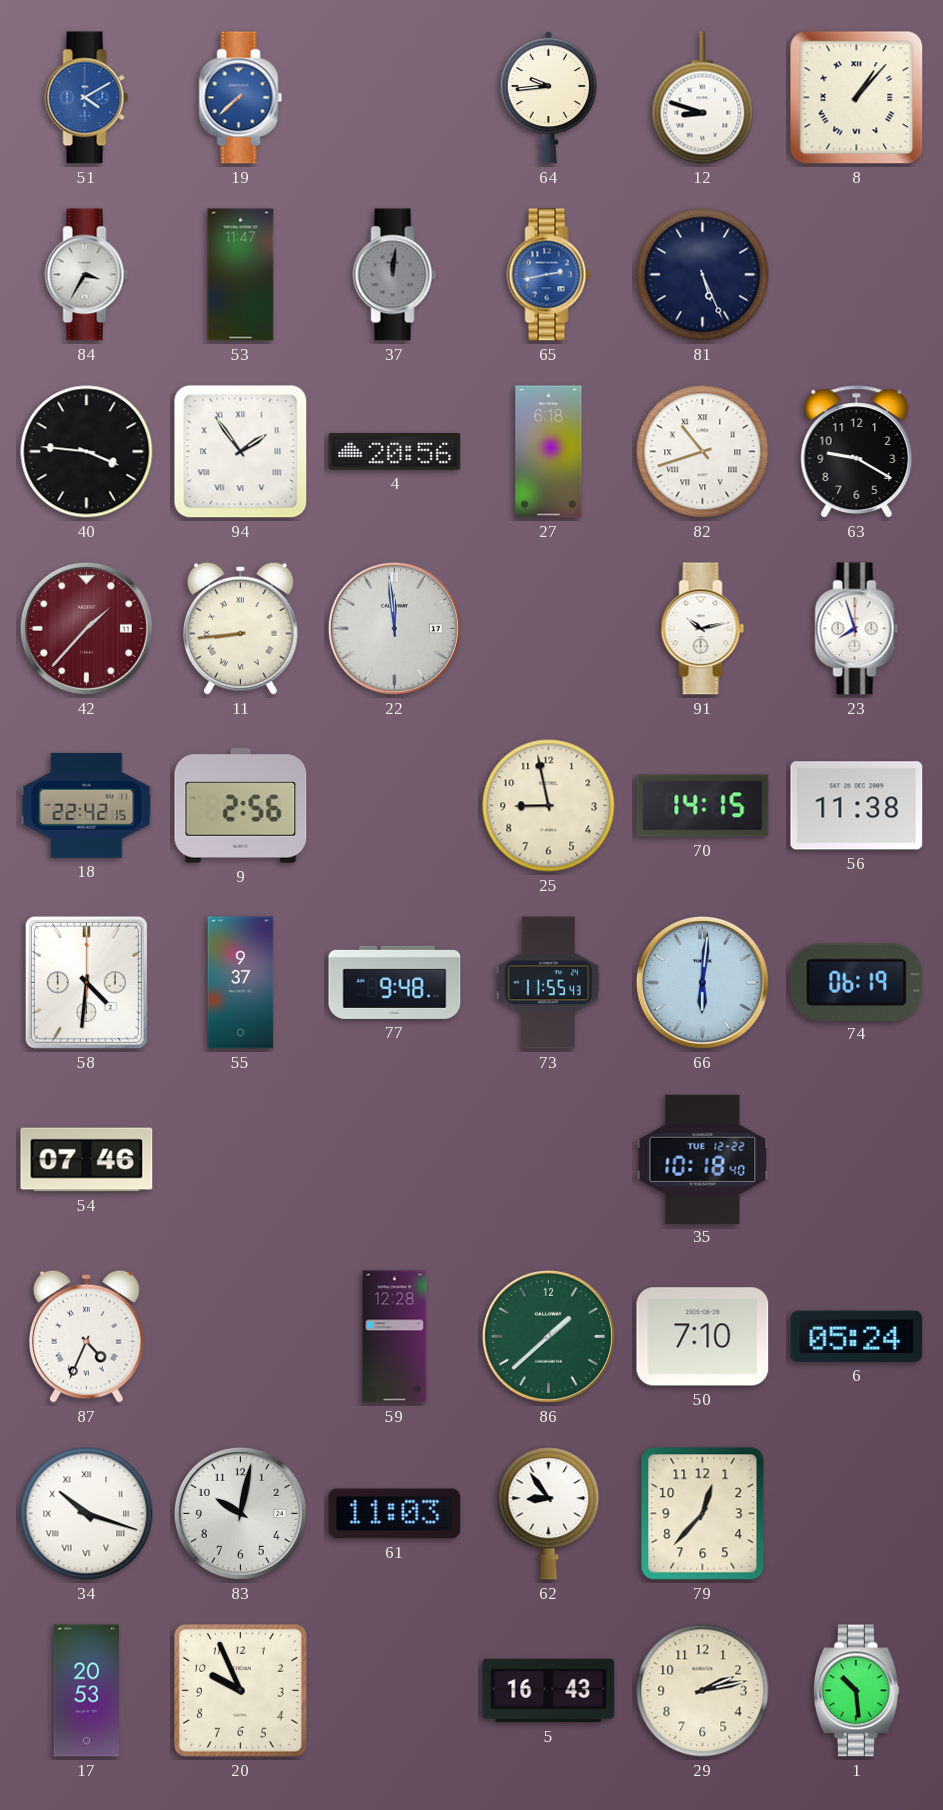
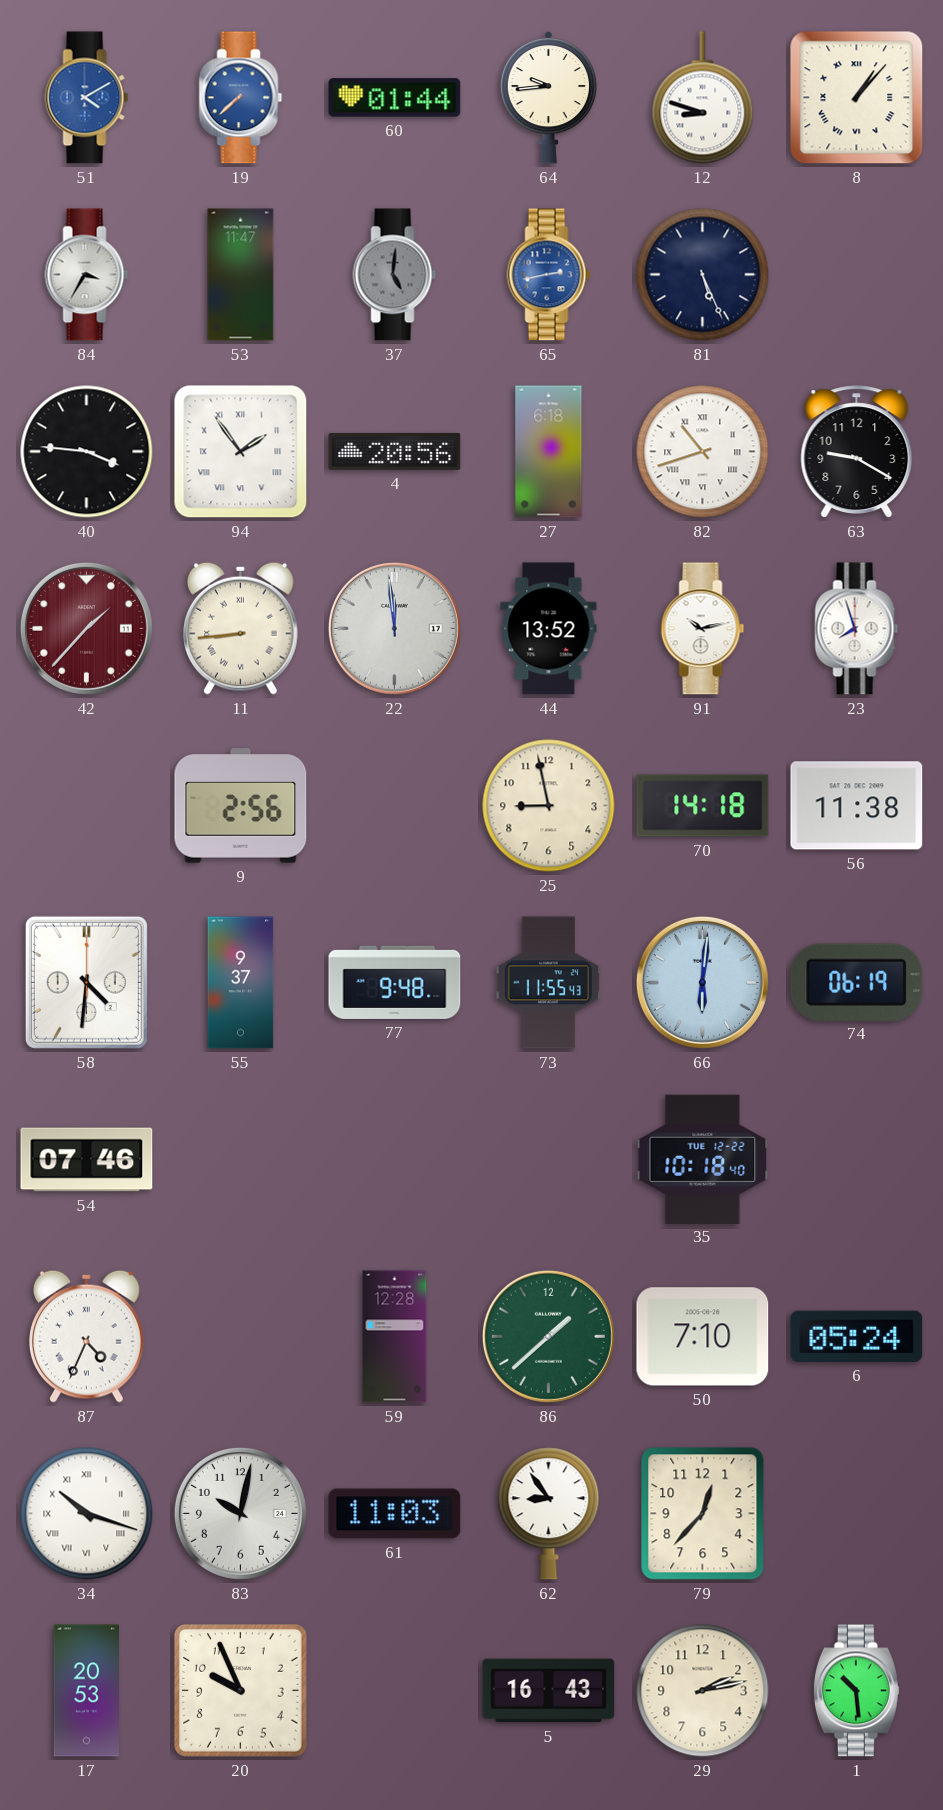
60: none -> 01:44 (395, 98)
37: 12:01 -> 5:01 (395, 275)
44: none -> 13:52 (549, 629)
18: 22:42 -> none (87, 805)
70: 14:15 -> 14:18 (703, 806)
